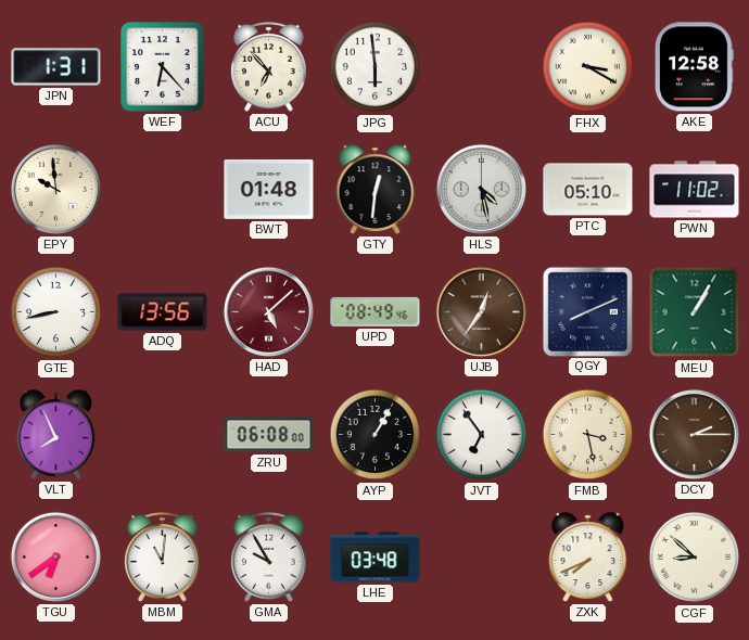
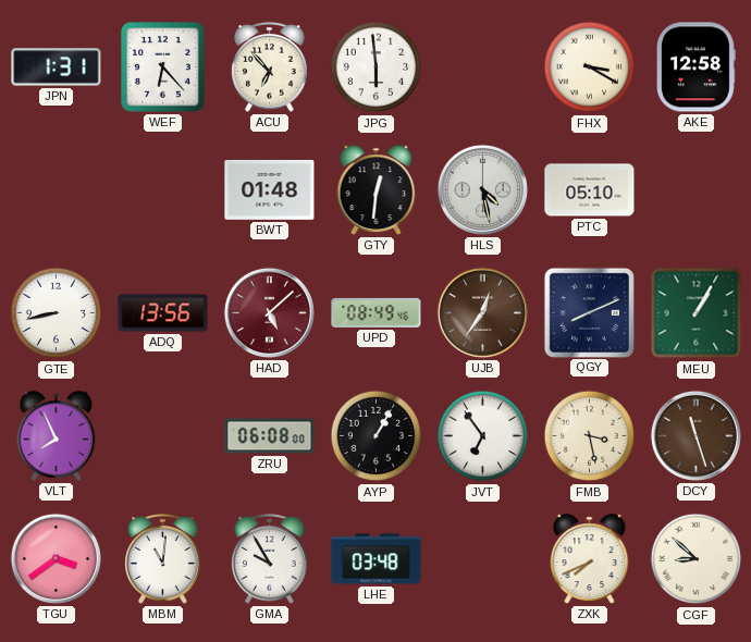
EPY: 9:59 -> none (55, 189)
PWN: 11:02 -> none (695, 190)
DCY: 2:15 -> 11:27 (695, 435)
TGU: 6:39 -> 3:39 (56, 558)
